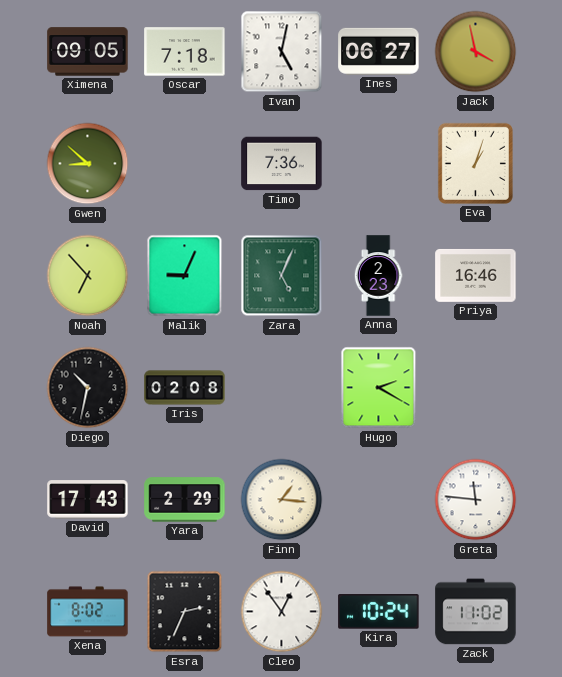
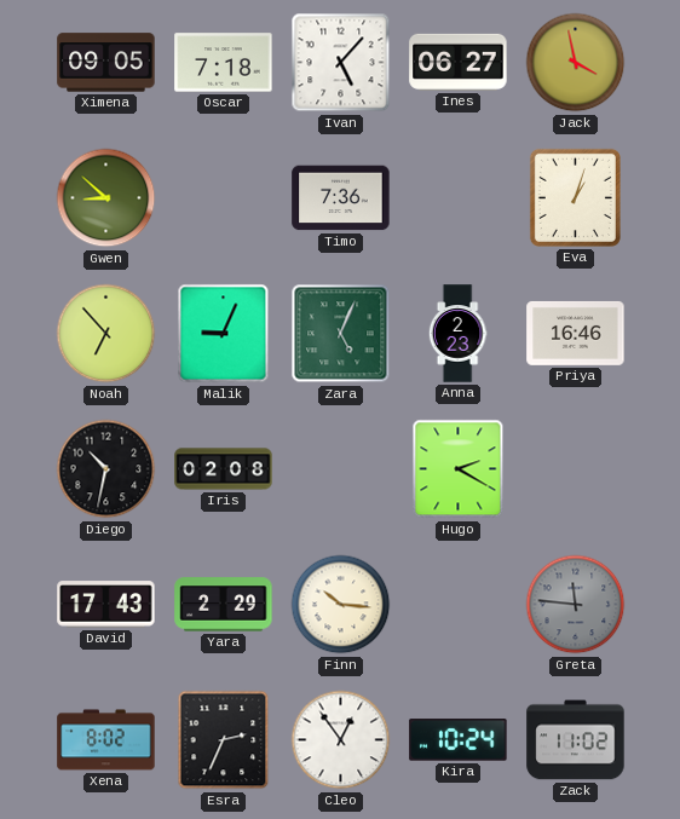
Ivan: 5:02 -> 5:07 (341, 63)
Finn: 1:16 -> 10:16 (341, 605)
Greta dial: white -> grey (576, 605)
